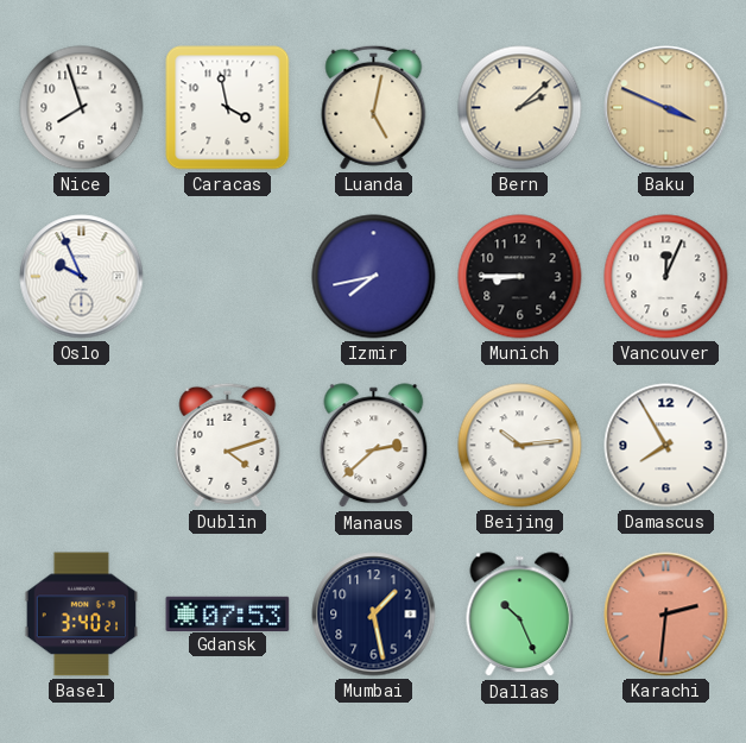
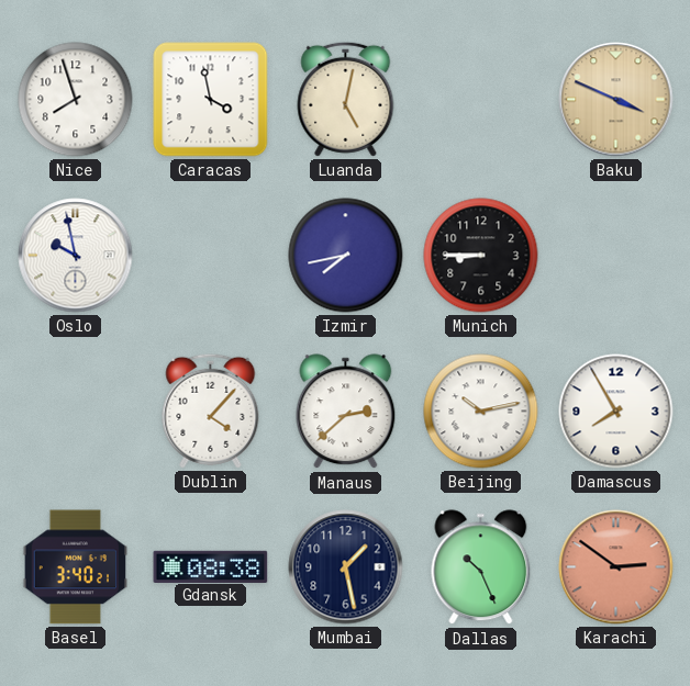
Bern: 2:08 -> none (520, 108)
Oslo: 9:56 -> 9:58 (76, 256)
Vancouver: 12:04 -> none (666, 277)
Dublin: 4:12 -> 4:07 (211, 411)
Beijing: 10:14 -> 10:13 (481, 412)
Gdansk: 07:53 -> 08:38 (211, 566)
Karachi: 2:31 -> 2:51 (616, 567)
